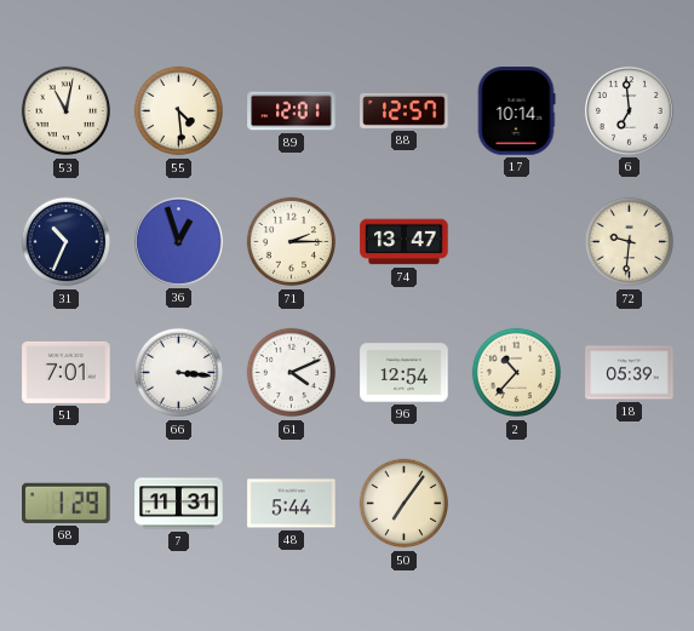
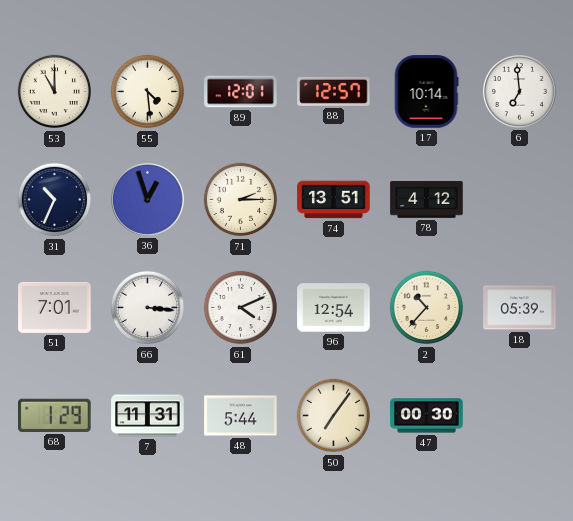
53: 11:02 -> 11:00 (55, 92)
74: 13:47 -> 13:51 (334, 200)
78: none -> 4:12 (427, 200)
72: 9:31 -> none (630, 242)
47: none -> 00:30 (427, 416)
